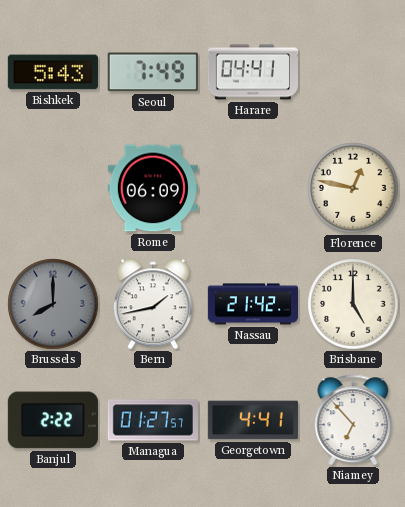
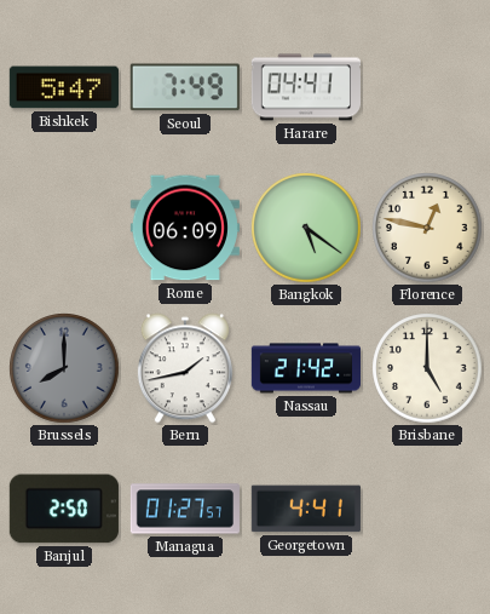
Bishkek: 5:43 -> 5:47 (64, 87)
Bangkok: none -> 5:21 (306, 228)
Banjul: 2:22 -> 2:50 (64, 509)
Niamey: 6:53 -> none (353, 420)
